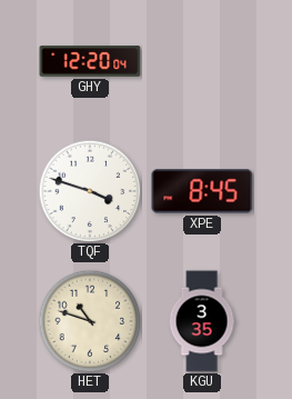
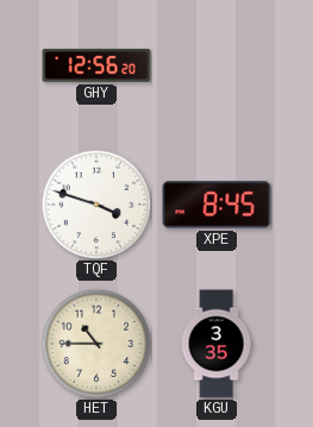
GHY: 12:20 -> 12:56 (96, 65)
HET: 10:48 -> 10:45 (96, 344)
